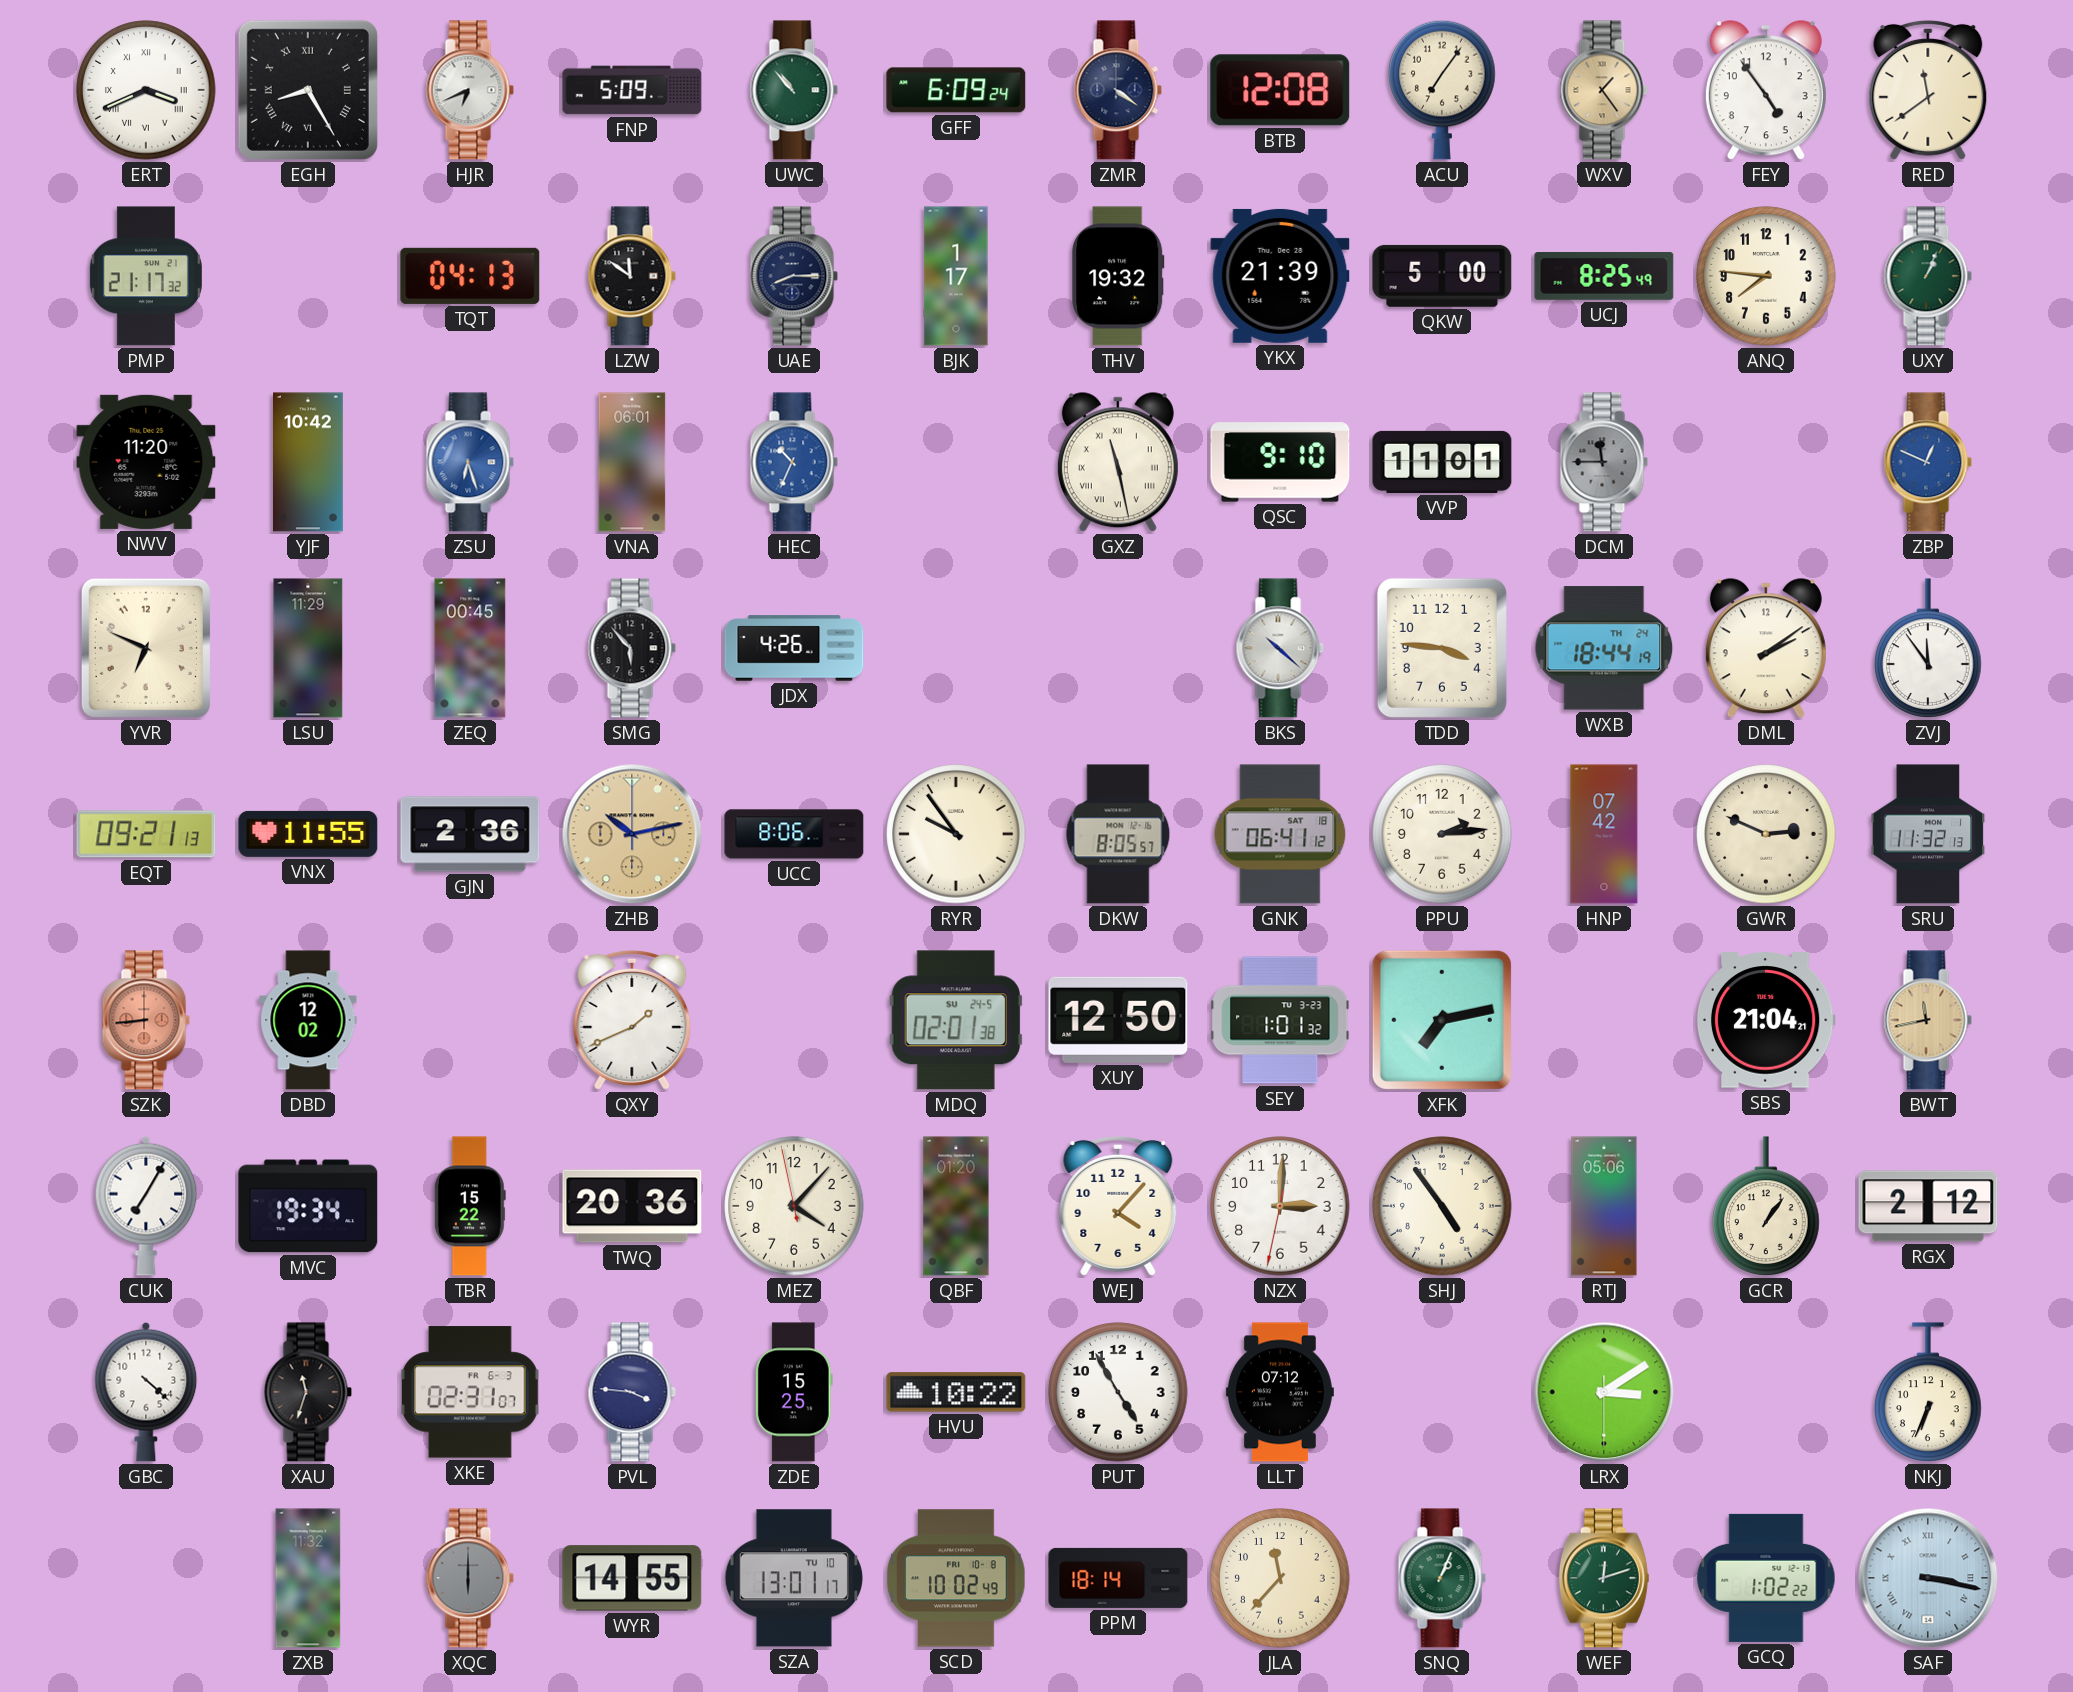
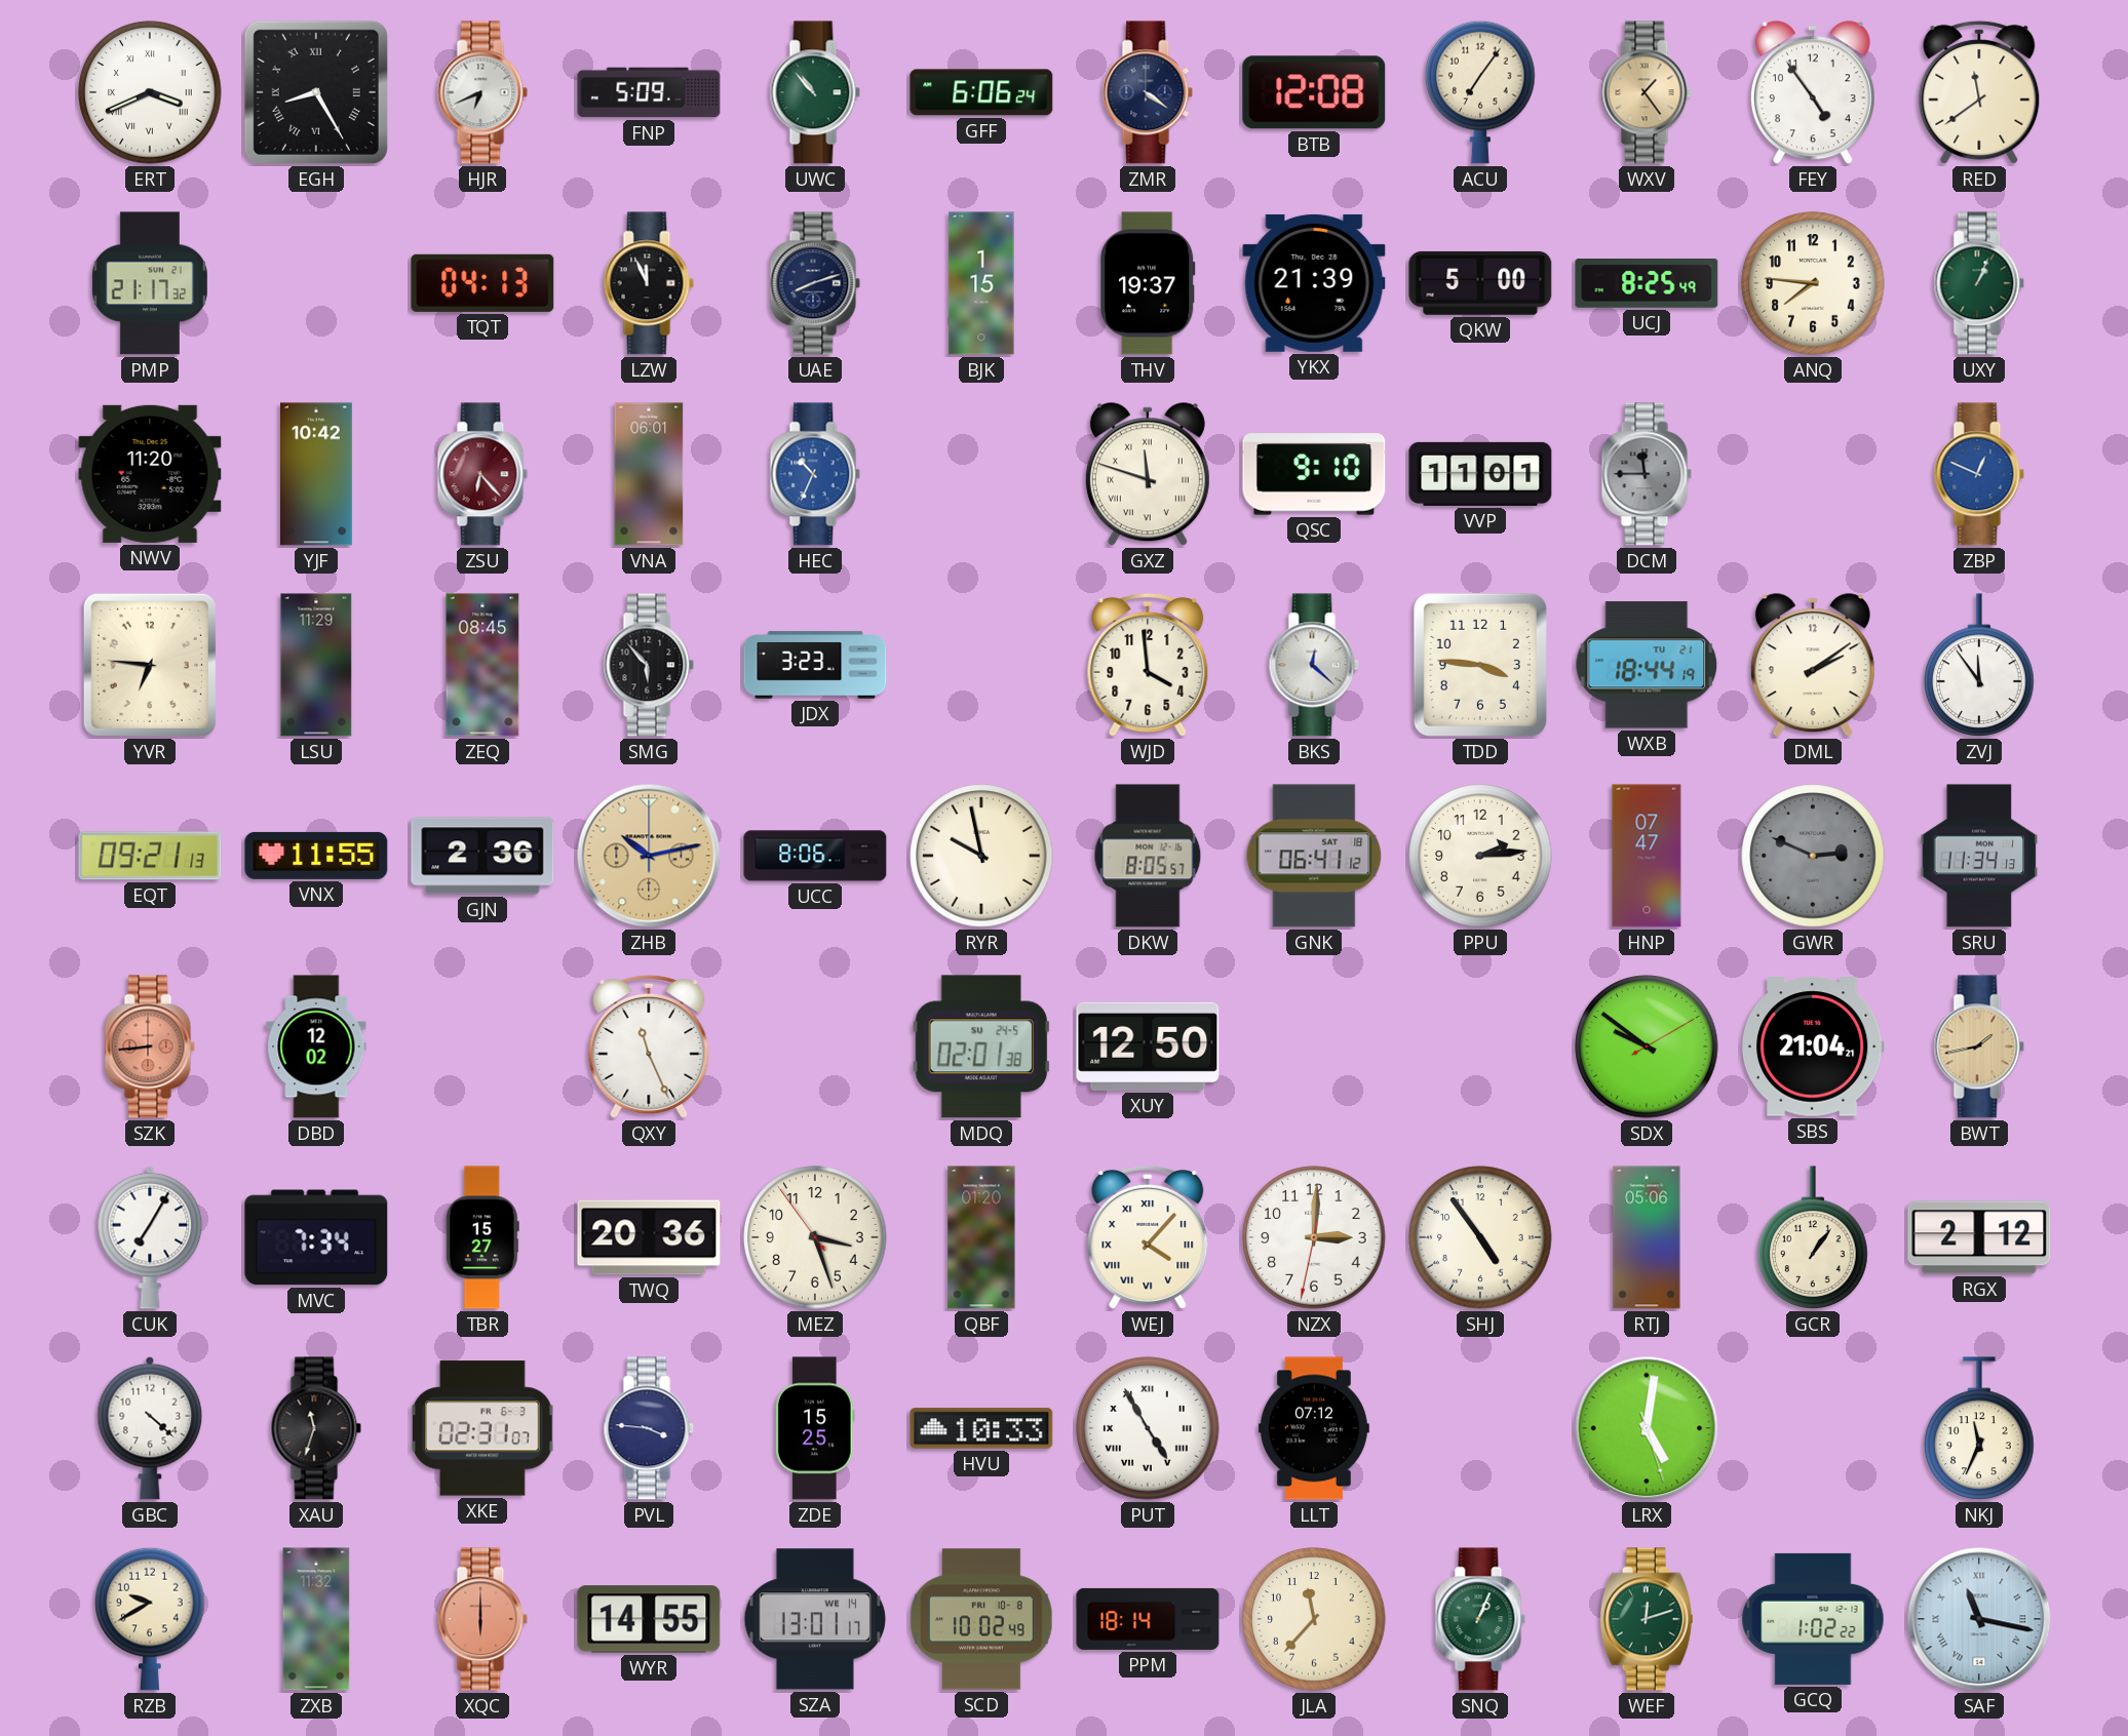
GFF: 6:09 -> 6:06 (981, 92)
LZW: 11:51 -> 11:56 (649, 283)
UAE: 8:15 -> 8:12 (815, 283)
BJK: 1:17 -> 1:15 (981, 283)
THV: 19:32 -> 19:37 (1148, 283)
ZSU: 6:27 -> 6:23 (482, 474)
ZSU dial: blue -> burgundy (482, 474)
GXZ: 11:28 -> 11:48 (1148, 475)
YVR: 6:49 -> 6:46 (150, 665)
ZEQ: 00:45 -> 08:45 (482, 665)
JDX: 4:26 -> 3:23 (815, 665)
WJD: none -> 3:59 (1148, 665)
BKS: 10:22 -> 12:22 (1314, 665)
WXB date: TH 24 -> TU 21 (1647, 665)
RYR: 9:54 -> 9:58 (981, 856)
HNP: 07:42 -> 07:47 (1647, 856)
GWR dial: cream -> grey (1813, 856)
SRU: 11:32 -> 11:34 (1979, 856)
QXY: 1:41 -> 11:26 (649, 1047)
SEY: 1:01 -> none (1280, 1020)
XFK: 7:13 -> none (1442, 1020)
SDX: none -> 9:51 (1647, 1047)
BWT: 11:43 -> 1:43 (1979, 1047)
MVC: 19:34 -> 7:34 (316, 1237)
TBR: 15:22 -> 15:27 (482, 1237)
MEZ: 4:06 -> 3:26 (815, 1237)
WEJ numerals: Arabic -> Roman (1148, 1237)
HVU: 10:22 -> 10:33 (981, 1428)
PUT numerals: Arabic -> Roman (1148, 1428)
LRX: 3:09 -> 5:01 (1647, 1428)
NKJ: 6:34 -> 11:34 (1979, 1428)
RZB: none -> 9:40 (150, 1619)
XQC dial: grey -> salmon (482, 1619)
SZA date: TU 10 -> WE 14 (815, 1619)
SAF: 3:17 -> 11:17 (1979, 1619)
